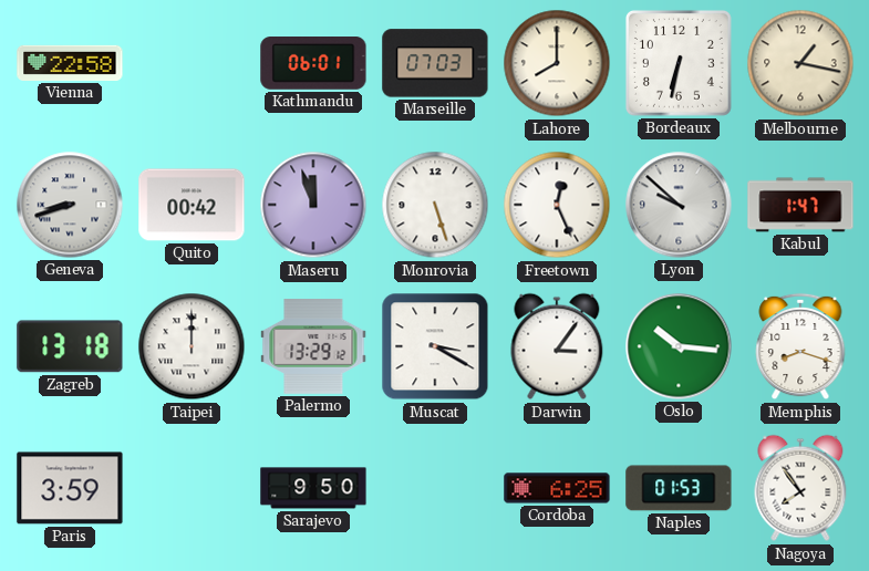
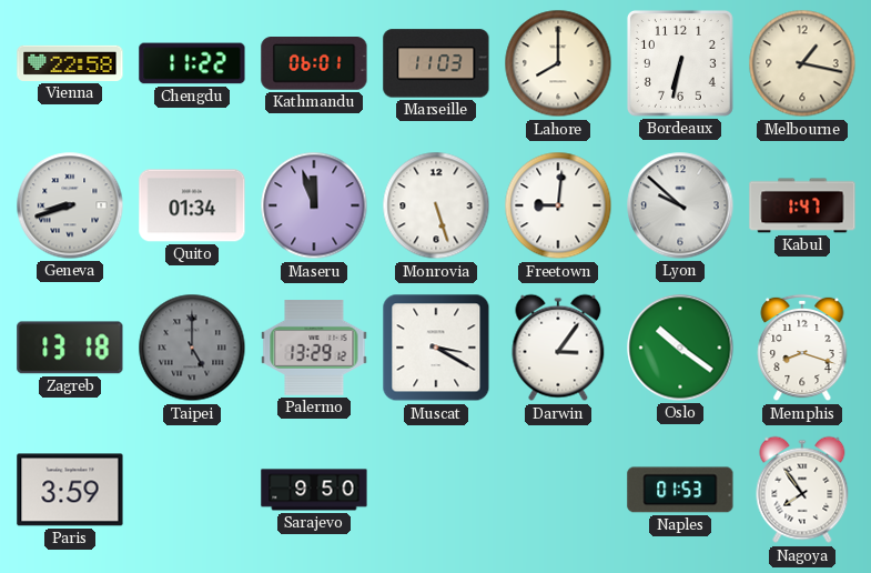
Chengdu: none -> 11:22 (192, 63)
Marseille: 07:03 -> 11:03 (436, 63)
Quito: 00:42 -> 01:34 (192, 205)
Freetown: 12:26 -> 9:01 (558, 205)
Taipei: 12:00 -> 5:00 (192, 348)
Taipei dial: white -> grey (192, 348)
Oslo: 10:16 -> 10:21 (680, 348)
Cordoba: 6:25 -> none (557, 488)
